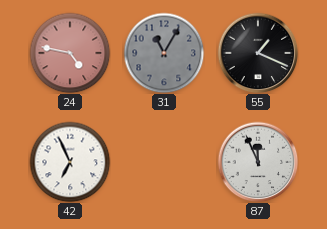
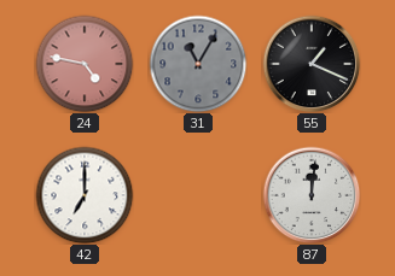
42: 6:56 -> 7:00 (85, 195)
87: 11:56 -> 12:01 (312, 195)
